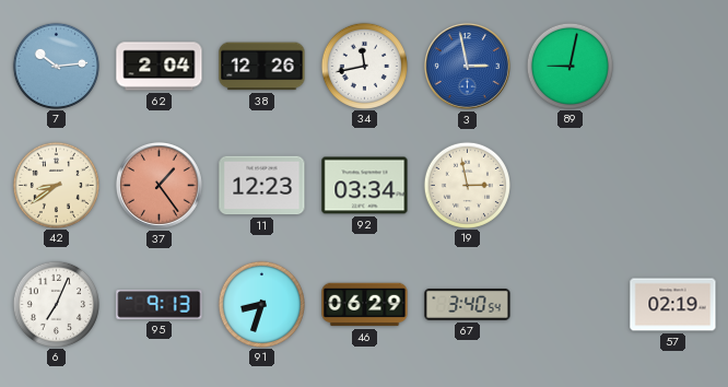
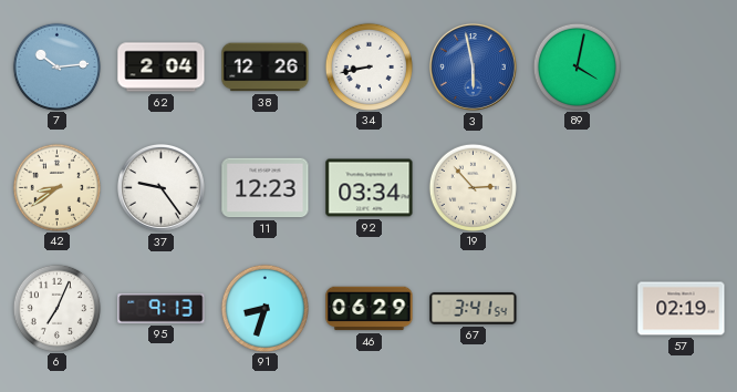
34: 11:43 -> 8:43 (369, 66)
3: 2:58 -> 5:58 (473, 66)
89: 9:02 -> 4:02 (577, 66)
37: 1:24 -> 9:24 (160, 187)
37 dial: salmon -> white (160, 187)
19: 2:58 -> 2:53 (473, 187)
67: 3:40 -> 3:41 (474, 308)
